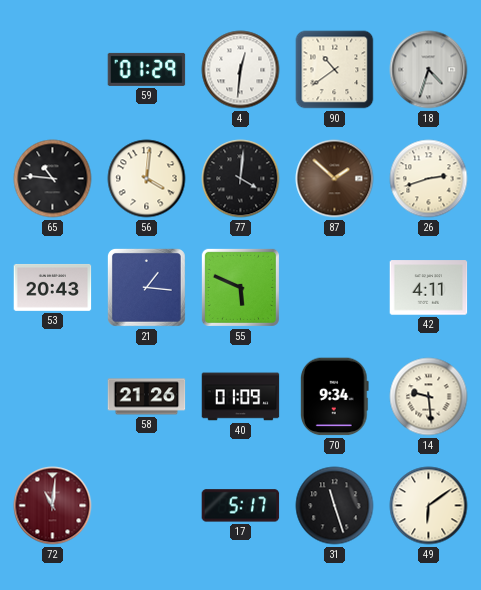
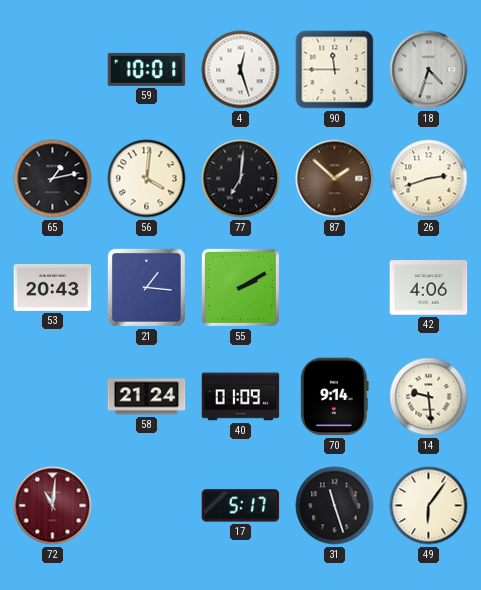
59: 01:29 -> 10:01 (147, 69)
4: 12:31 -> 12:27 (241, 70)
90: 10:39 -> 11:45 (335, 70)
65: 10:46 -> 1:13 (53, 179)
77: 4:01 -> 7:01 (241, 179)
55: 5:49 -> 2:10 (240, 287)
42: 4:11 -> 4:06 (429, 288)
58: 21:26 -> 21:24 (147, 397)
70: 9:34 -> 9:14 (334, 397)
49: 6:09 -> 6:06 (429, 506)
